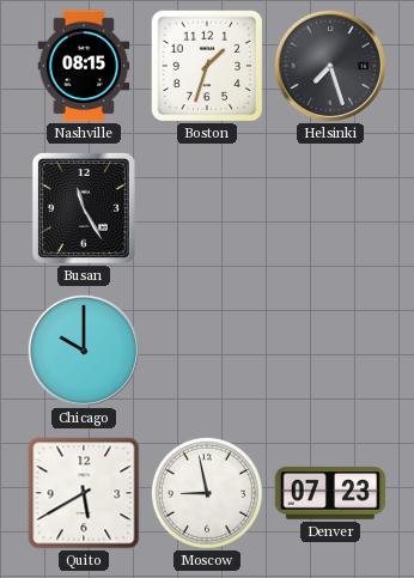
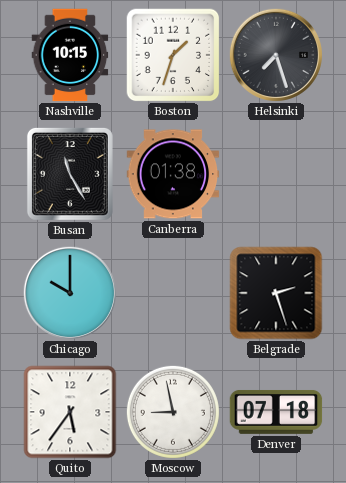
Nashville: 08:15 -> 10:15 (70, 55)
Canberra: none -> 01:38 (173, 174)
Belgrade: none -> 2:27 (276, 293)
Quito: 5:40 -> 5:36 (70, 412)
Denver: 07:23 -> 07:18 (276, 412)
